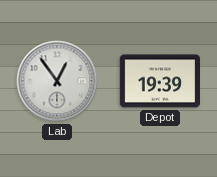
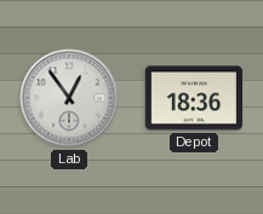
Depot: 19:39 -> 18:36 (193, 98)
